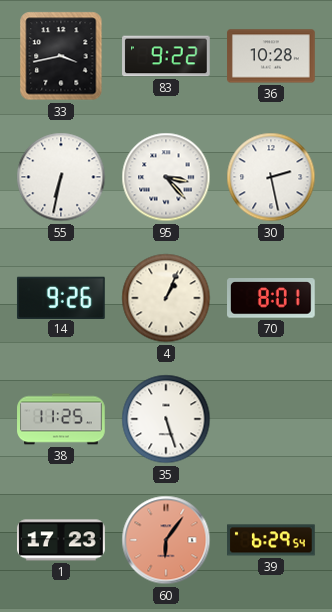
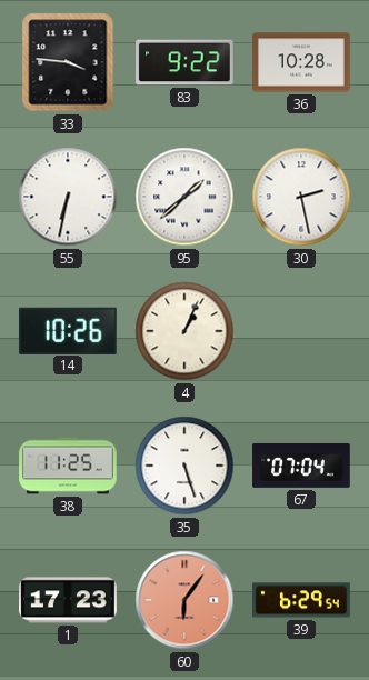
33: 3:43 -> 3:46 (68, 62)
95: 3:23 -> 1:38 (184, 197)
14: 9:26 -> 10:26 (68, 330)
70: 8:01 -> none (272, 298)
67: none -> 07:04 (301, 466)
